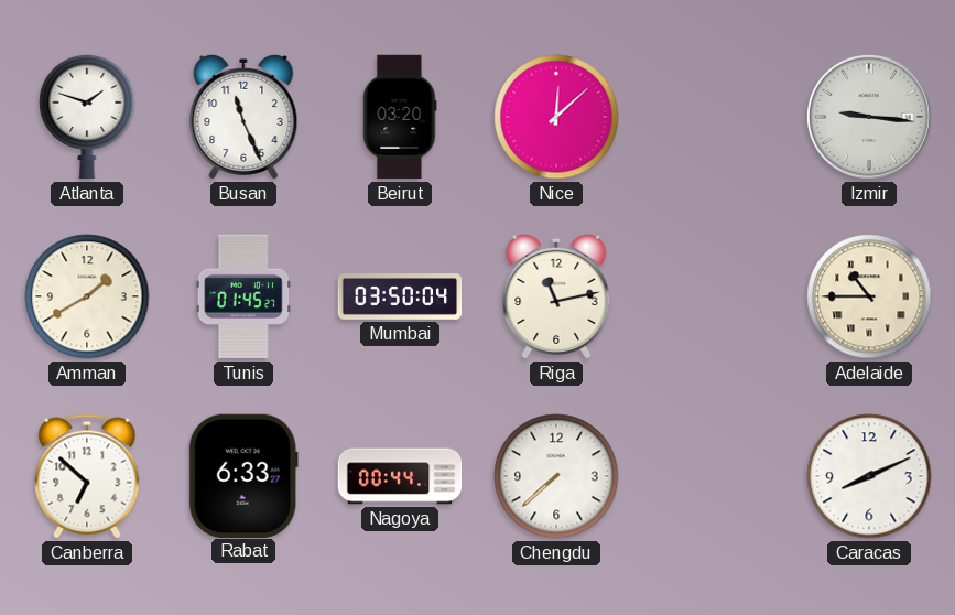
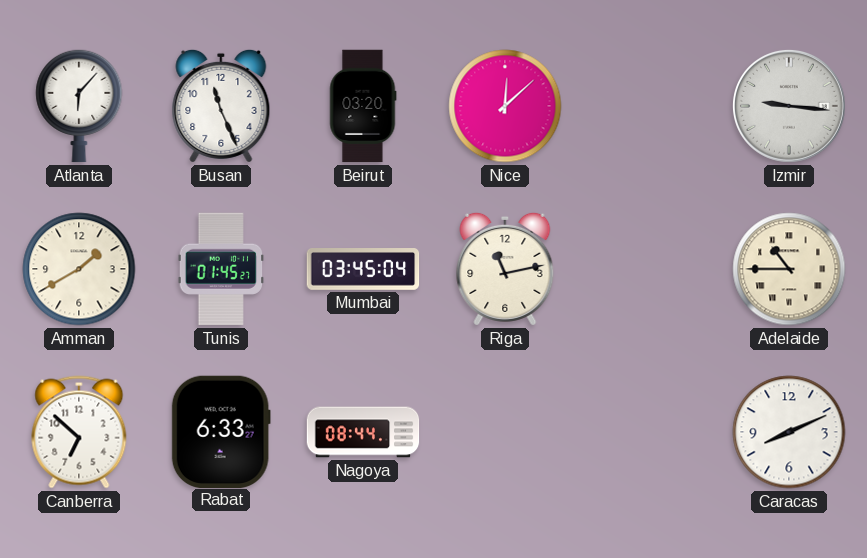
Atlanta: 1:48 -> 6:07 (79, 106)
Mumbai: 03:50 -> 03:45 (363, 270)
Nagoya: 00:44 -> 08:44 (363, 432)
Chengdu: 7:38 -> none (556, 476)
